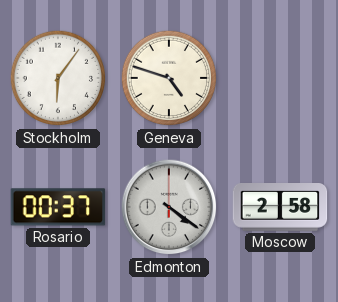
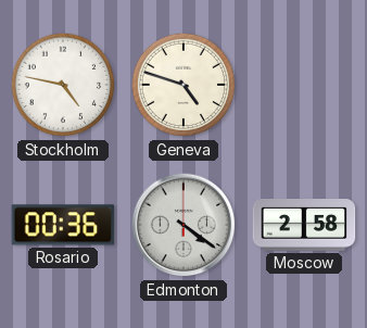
Stockholm: 6:06 -> 4:47 (63, 85)
Rosario: 00:37 -> 00:36 (63, 225)
